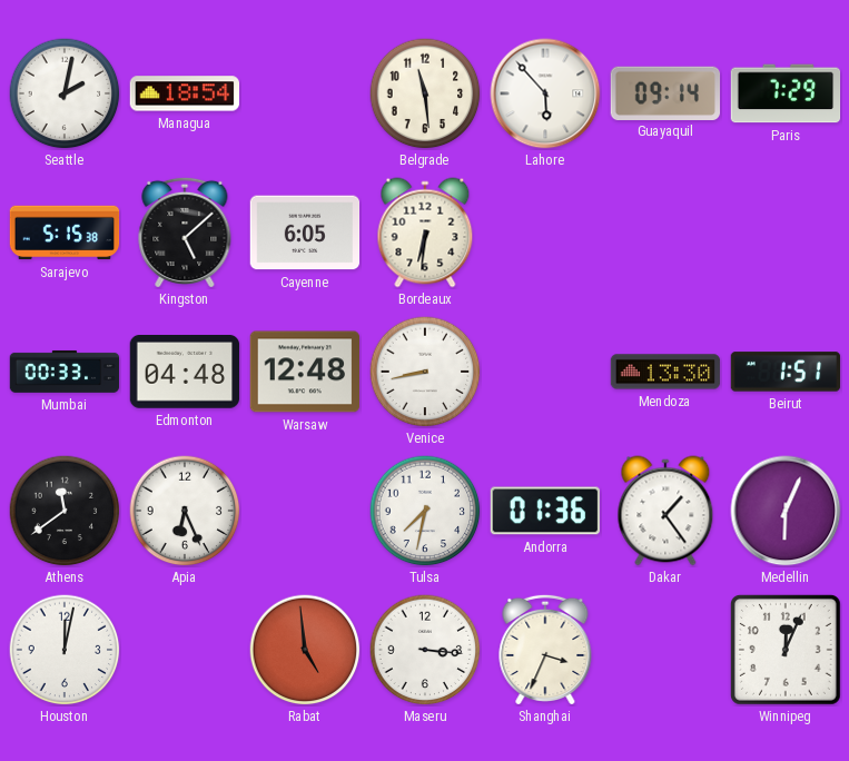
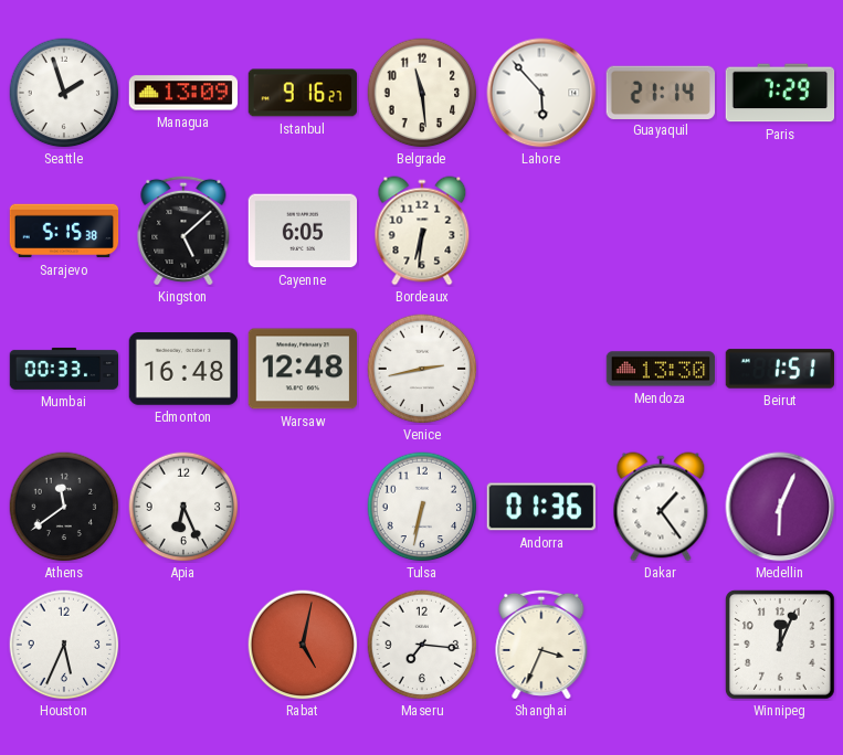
Seattle: 2:02 -> 1:57 (64, 93)
Managua: 18:54 -> 13:09 (183, 93)
Istanbul: none -> 9:16 (303, 93)
Guayaquil: 09:14 -> 21:14 (660, 92)
Edmonton: 04:48 -> 16:48 (183, 370)
Venice: 8:43 -> 2:43 (422, 369)
Tulsa: 7:32 -> 6:32 (422, 507)
Houston: 12:02 -> 5:34 (64, 645)
Rabat: 4:59 -> 5:02 (303, 645)
Maseru: 3:16 -> 7:16 (422, 645)
